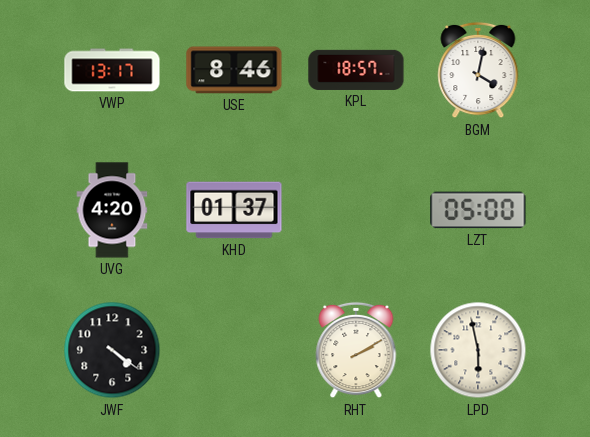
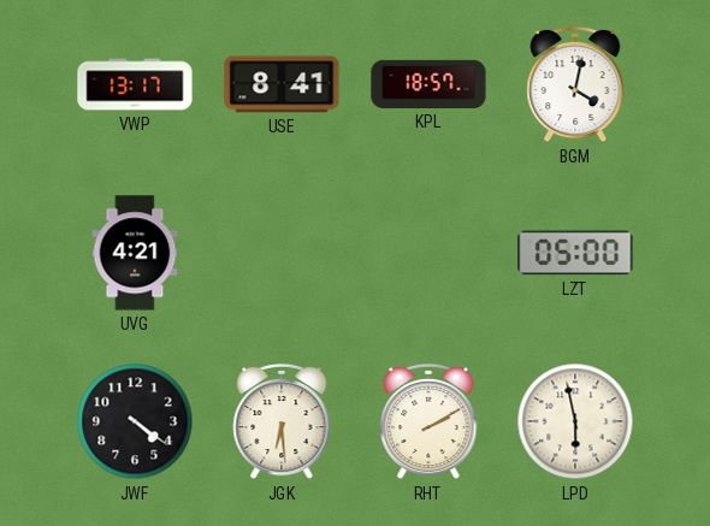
USE: 8:46 -> 8:41 (282, 84)
UVG: 4:20 -> 4:21 (135, 253)
KHD: 01:37 -> none (234, 210)
JGK: none -> 6:29 (282, 421)
